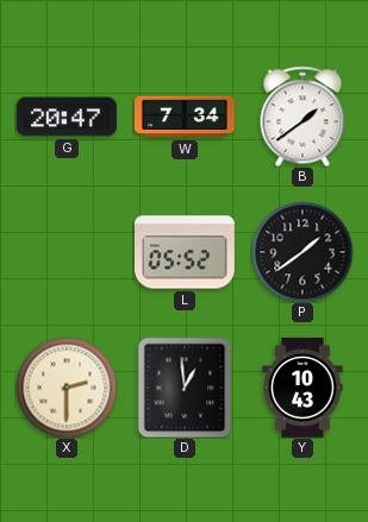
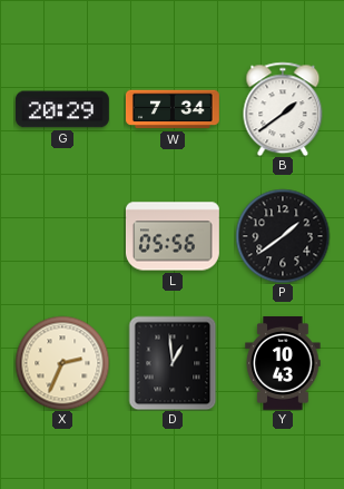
G: 20:47 -> 20:29 (62, 109)
L: 05:52 -> 05:56 (173, 236)
X: 2:30 -> 2:34 (62, 363)
